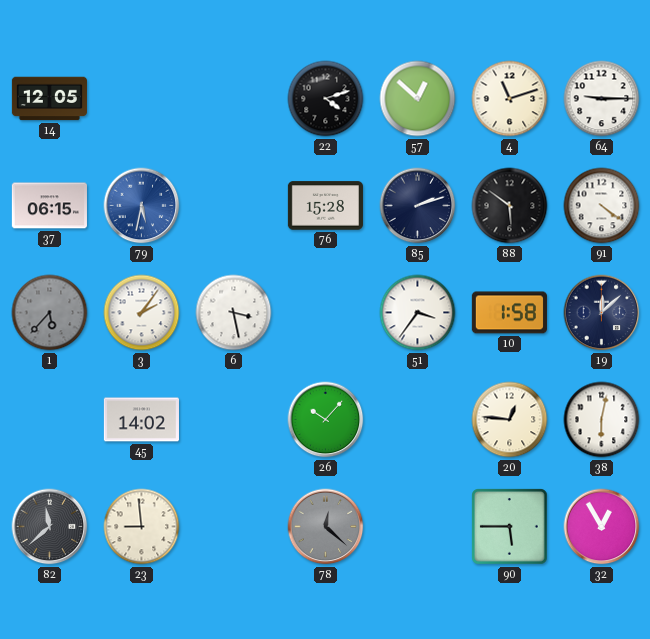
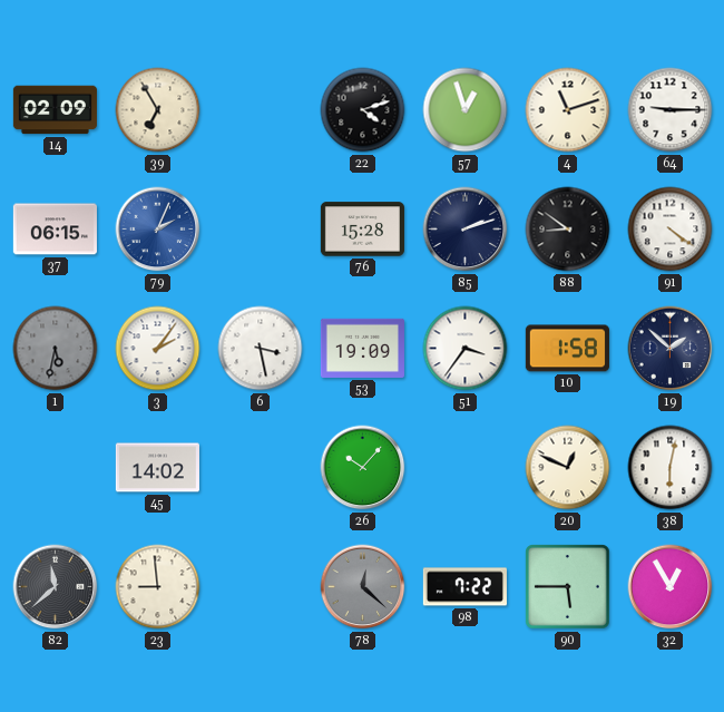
14: 12:05 -> 02:09 (55, 110)
39: none -> 6:55 (158, 110)
57: 12:52 -> 12:57 (466, 110)
79: 5:32 -> 2:04 (158, 230)
88: 5:51 -> 8:51 (568, 230)
1: 5:37 -> 5:32 (56, 349)
53: none -> 19:09 (362, 348)
19: 12:08 -> 1:52 (671, 349)
20: 12:46 -> 12:49 (568, 468)
98: none -> 7:22 (464, 587)
